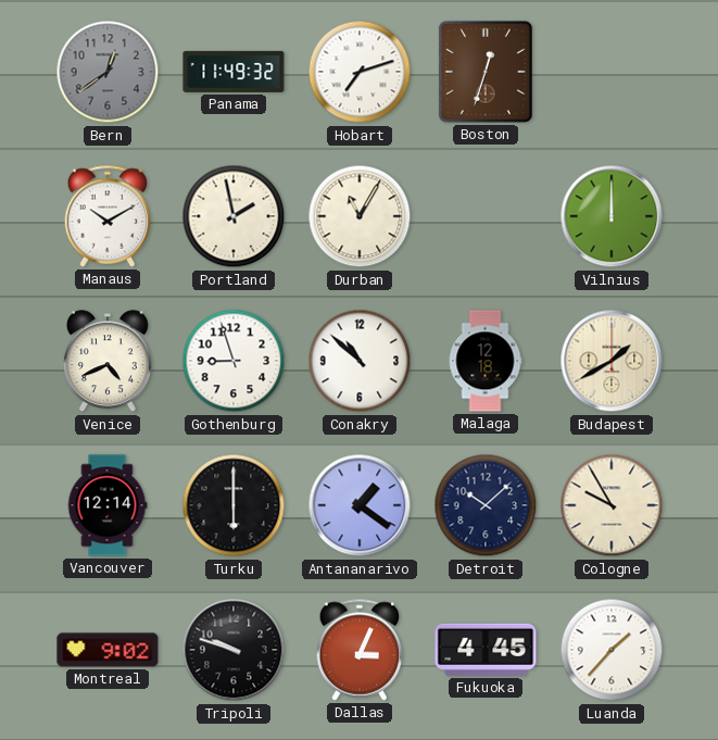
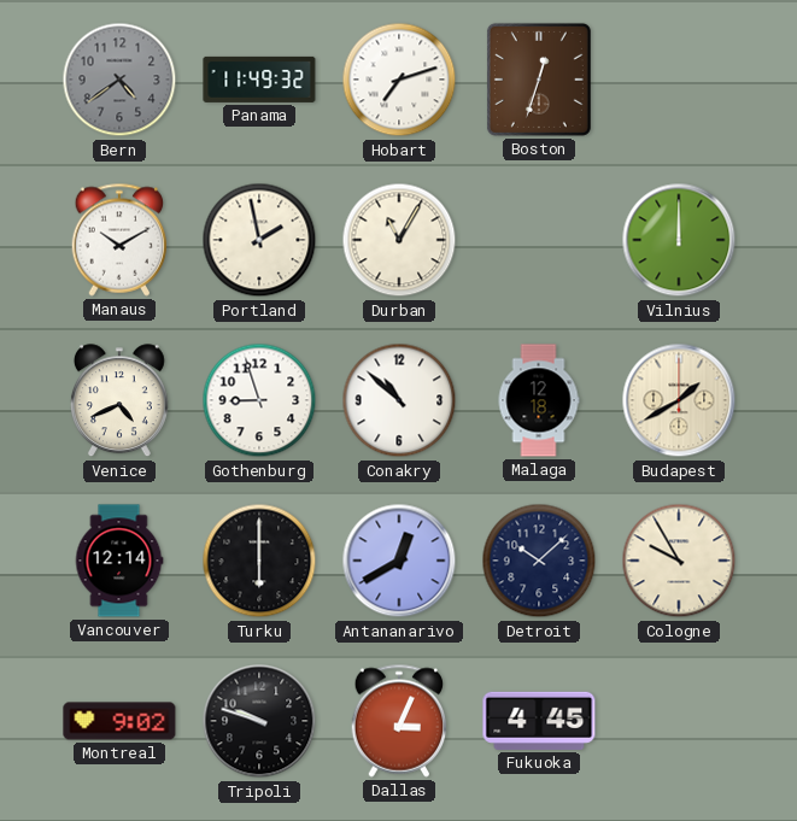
Bern: 12:39 -> 4:39 (119, 80)
Antananarivo: 1:21 -> 12:40 (399, 561)
Luanda: 1:37 -> none (612, 650)
